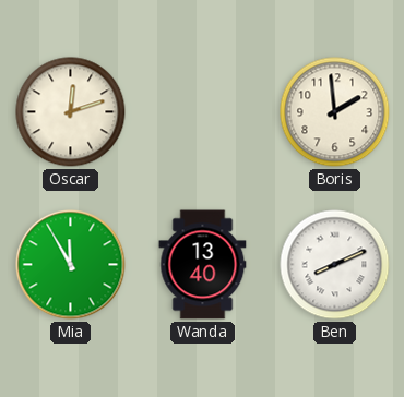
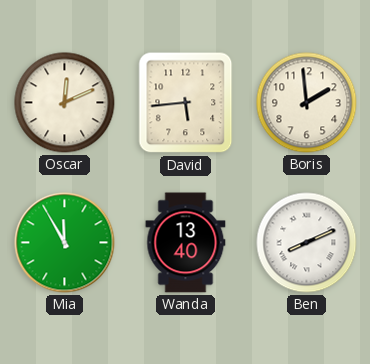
Oscar: 12:12 -> 12:11 (65, 103)
David: none -> 5:44 (186, 103)
